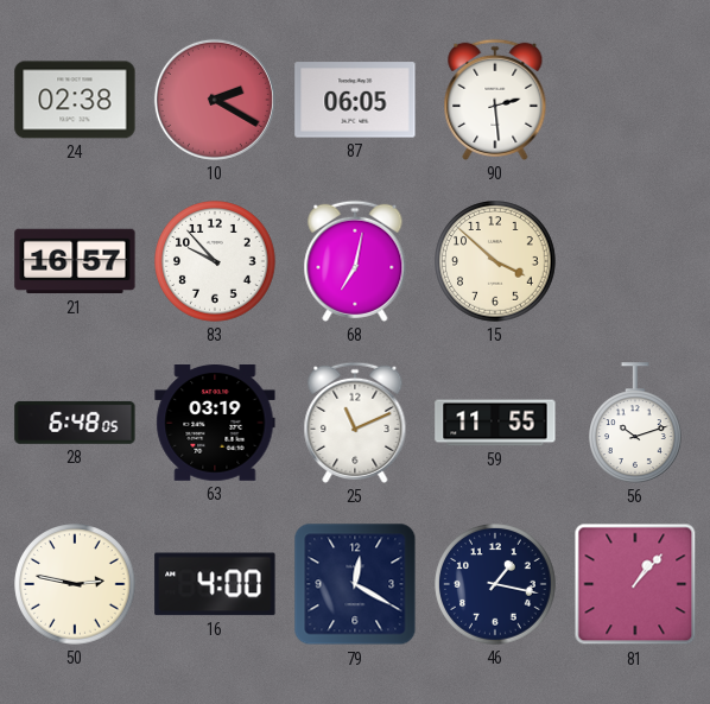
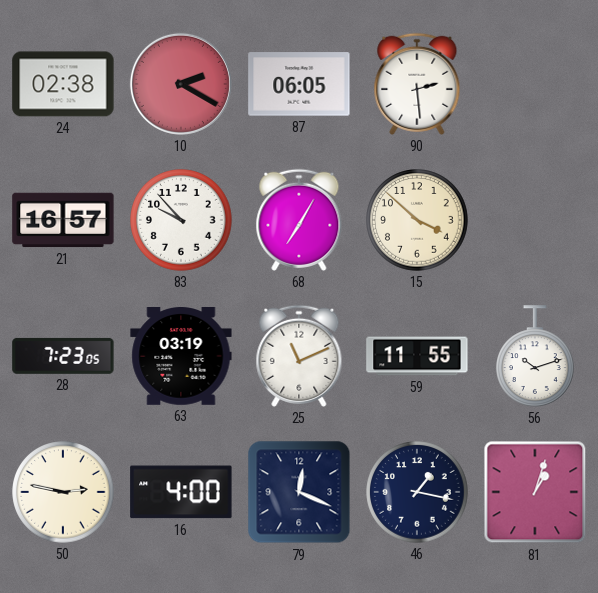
68: 7:02 -> 7:05 (299, 220)
28: 6:48 -> 7:23 (63, 356)
79: 12:20 -> 12:19 (299, 492)
81: 1:07 -> 1:03 (535, 492)
